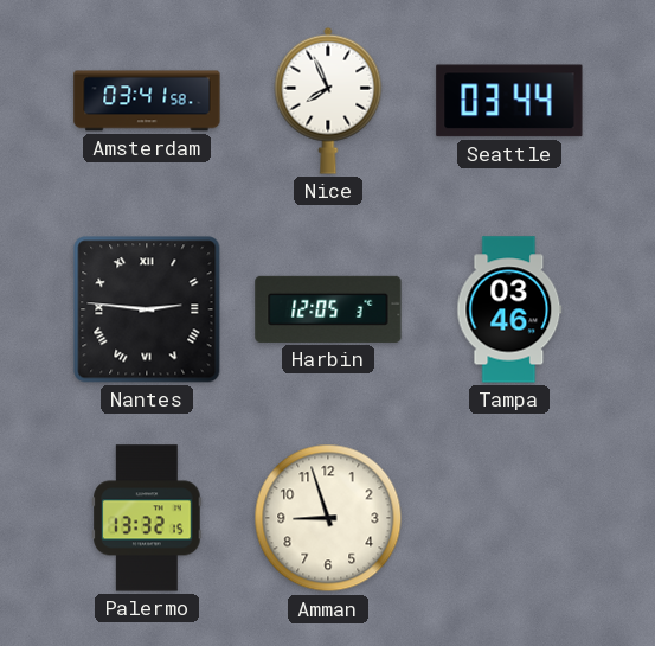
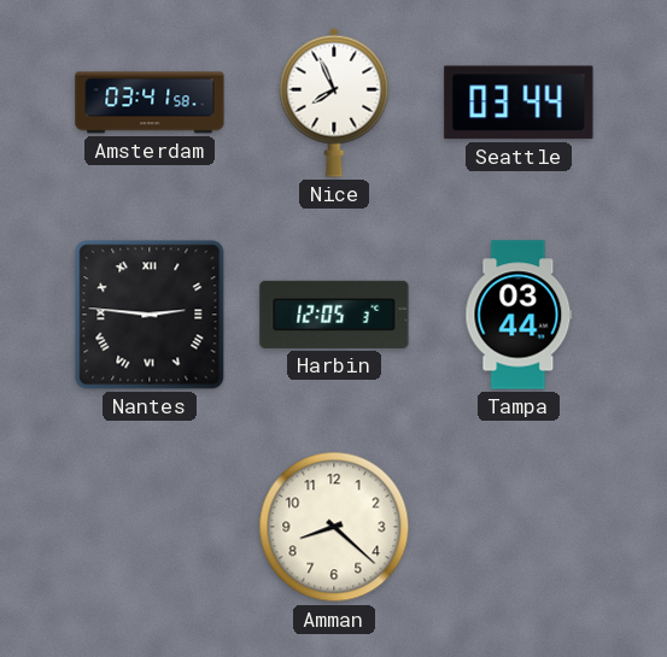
Tampa: 03:46 -> 03:44 (519, 315)
Palermo: 13:32 -> none (147, 518)
Amman: 8:57 -> 8:22 (334, 527)
